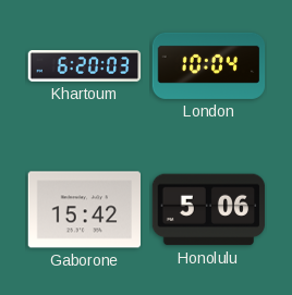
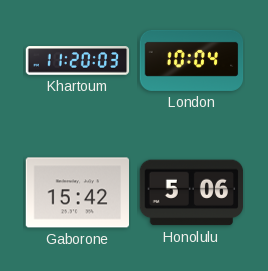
Khartoum: 6:20 -> 11:20 (78, 61)
